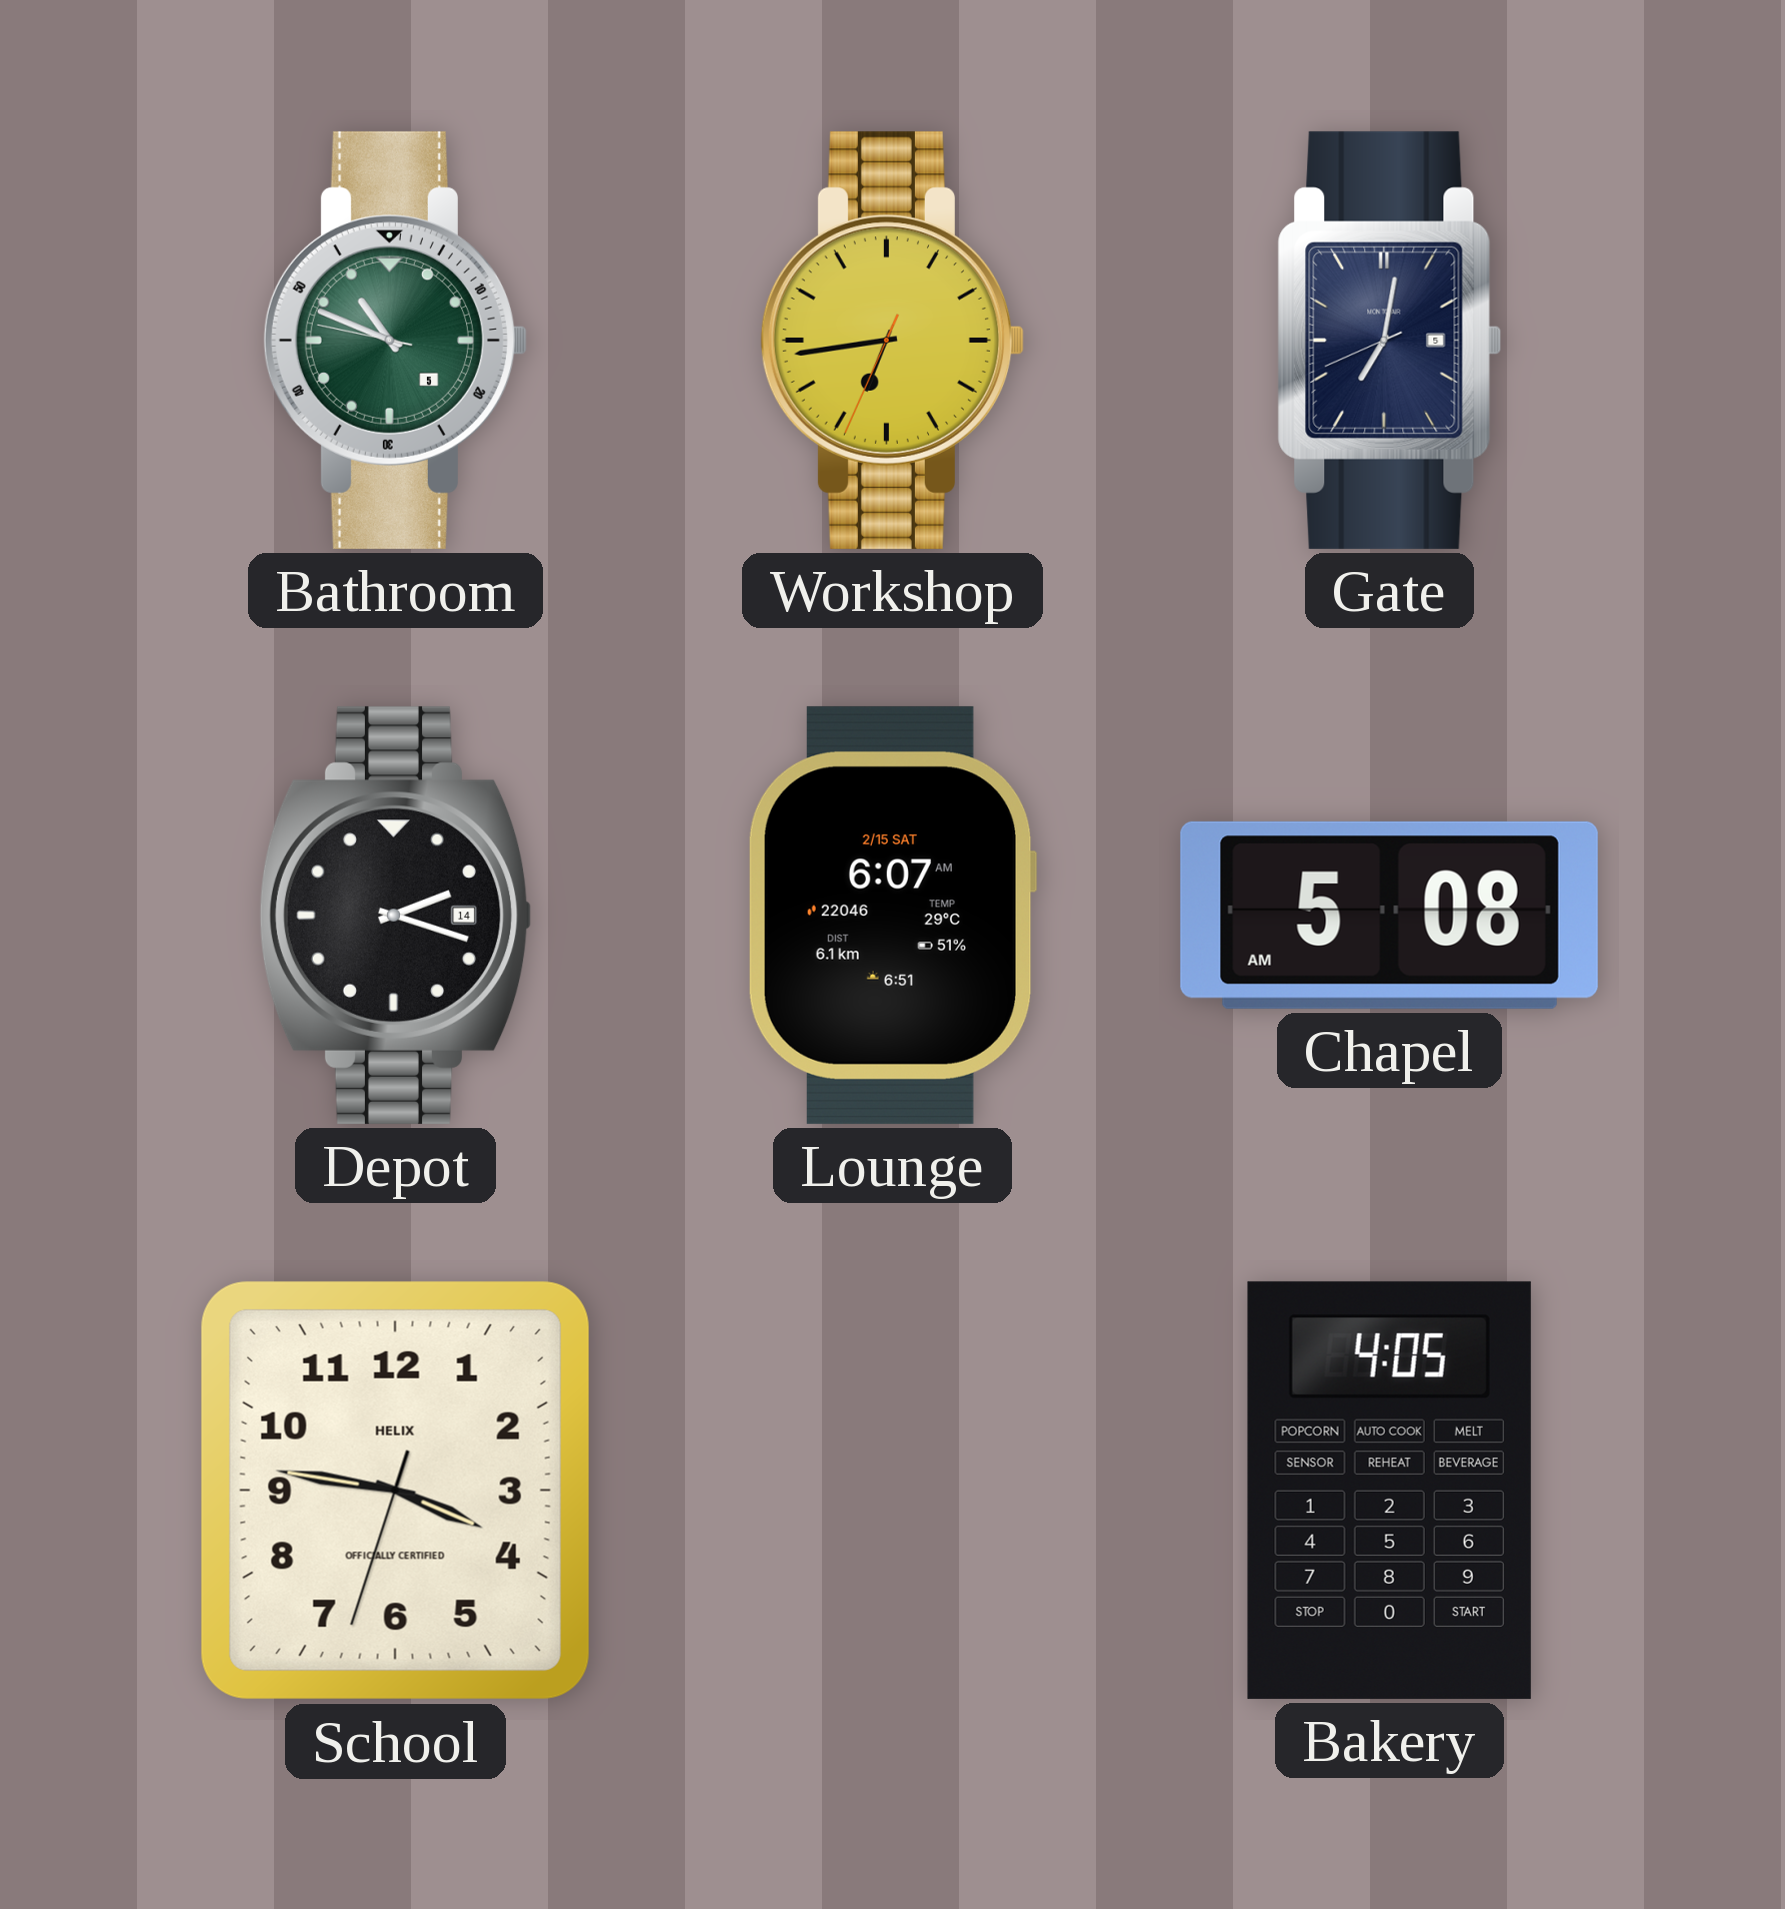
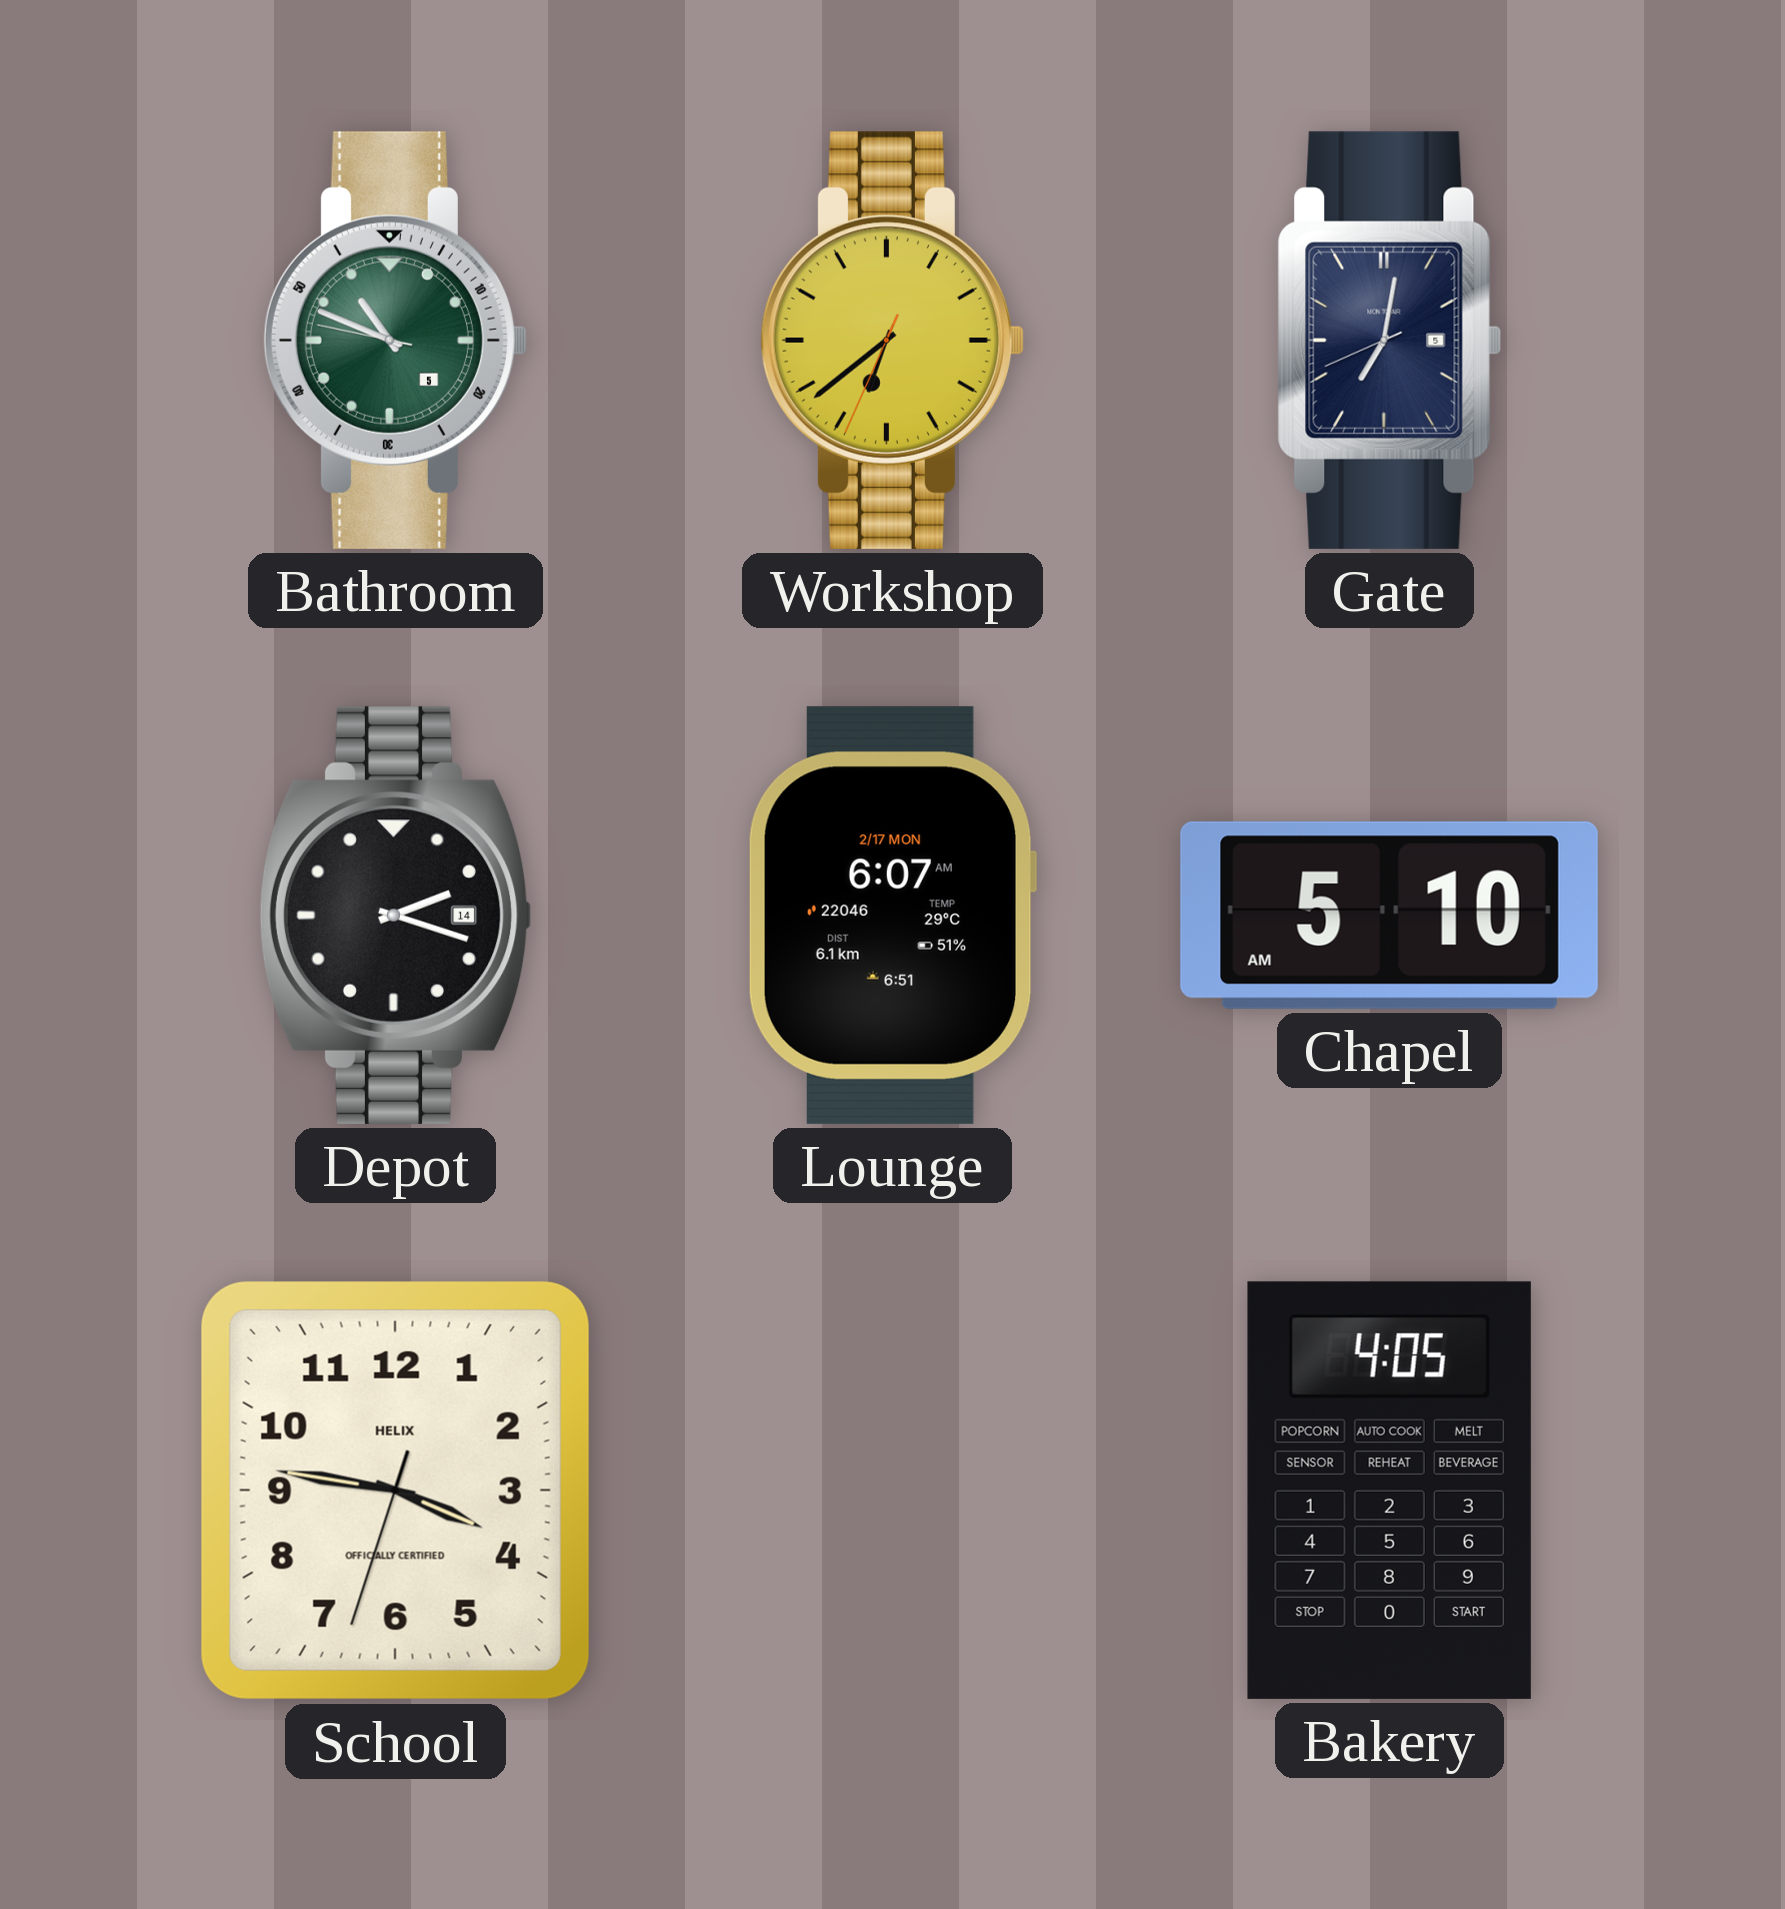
Workshop: 6:43 -> 6:38 (893, 340)
Lounge date: 2/15 SAT -> 2/17 MON (892, 915)
Chapel: 5:08 -> 5:10 (1389, 915)
